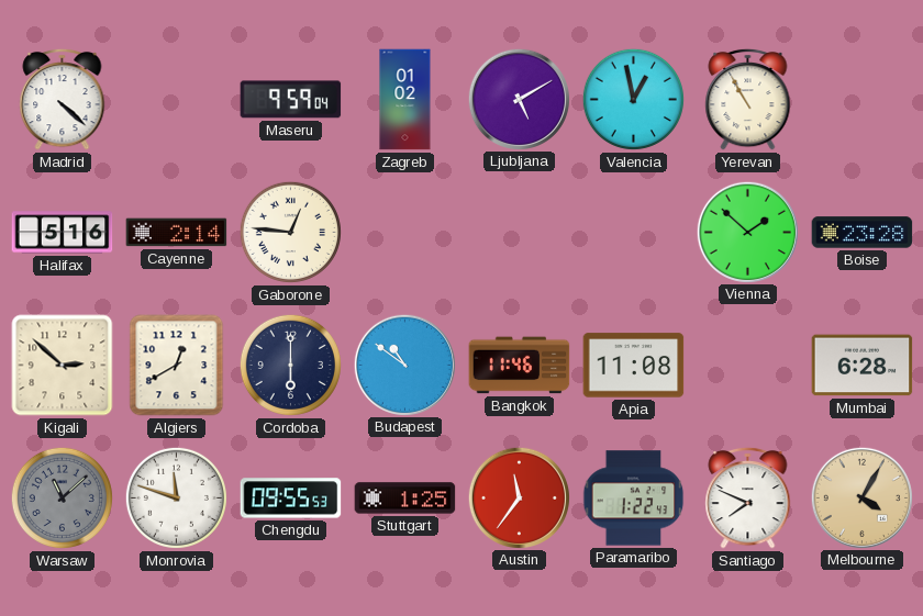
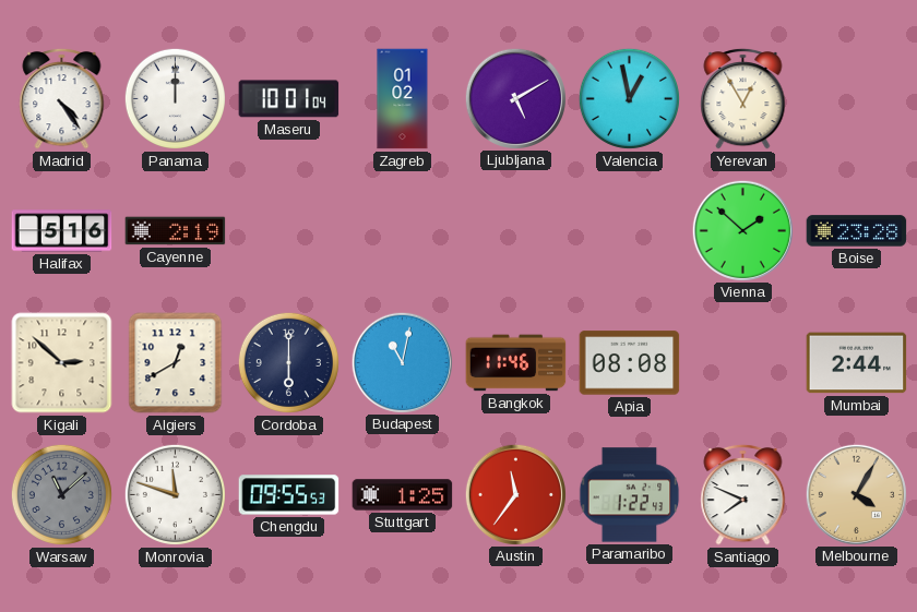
Madrid: 4:22 -> 4:24 (62, 98)
Panama: none -> 12:00 (175, 98)
Maseru: 9:59 -> 10:01 (289, 99)
Yerevan: 10:55 -> 12:55 (743, 98)
Cayenne: 2:14 -> 2:19 (176, 231)
Gaborone: 12:46 -> none (290, 232)
Budapest: 10:51 -> 11:02 (402, 362)
Apia: 11:08 -> 08:08 (630, 363)
Mumbai: 6:28 -> 2:44 (857, 363)
